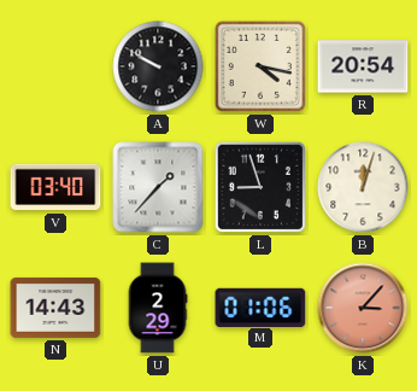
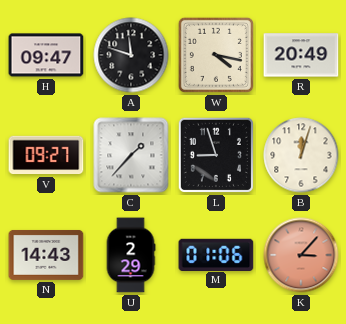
H: none -> 09:47 (46, 55)
A: 9:50 -> 11:48 (131, 55)
R: 20:54 -> 20:49 (301, 55)
V: 03:40 -> 09:27 (46, 155)
